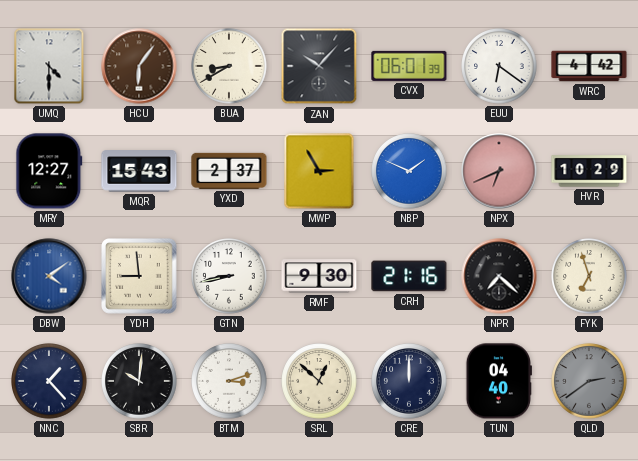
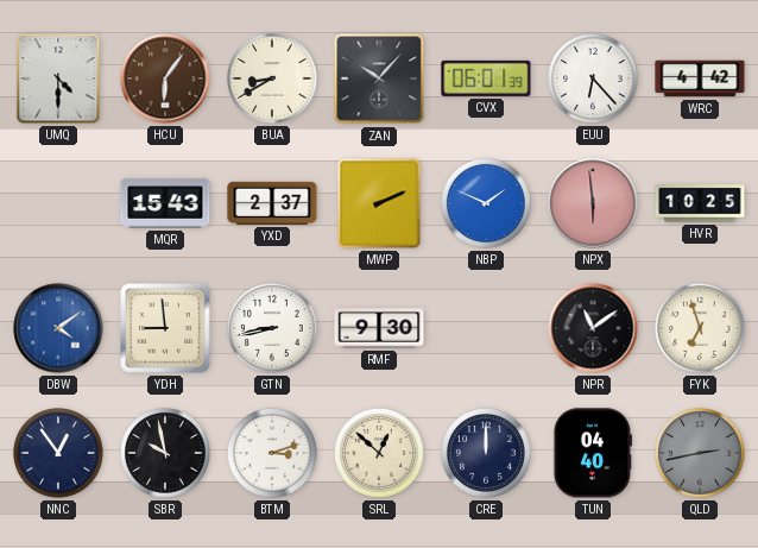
EUU: 6:21 -> 6:23 (593, 78)
MRY: 12:27 -> none (49, 171)
MWP: 2:55 -> 2:11 (379, 203)
NPX: 6:41 -> 5:59 (593, 203)
HVR: 10:29 -> 10:25 (700, 203)
CRH: 21:16 -> none (409, 276)
NPR: 7:22 -> 11:09 (593, 328)
NNC: 1:23 -> 12:54 (58, 453)
SBR: 10:01 -> 9:58 (165, 453)
QLD: 2:39 -> 2:43 (700, 453)
